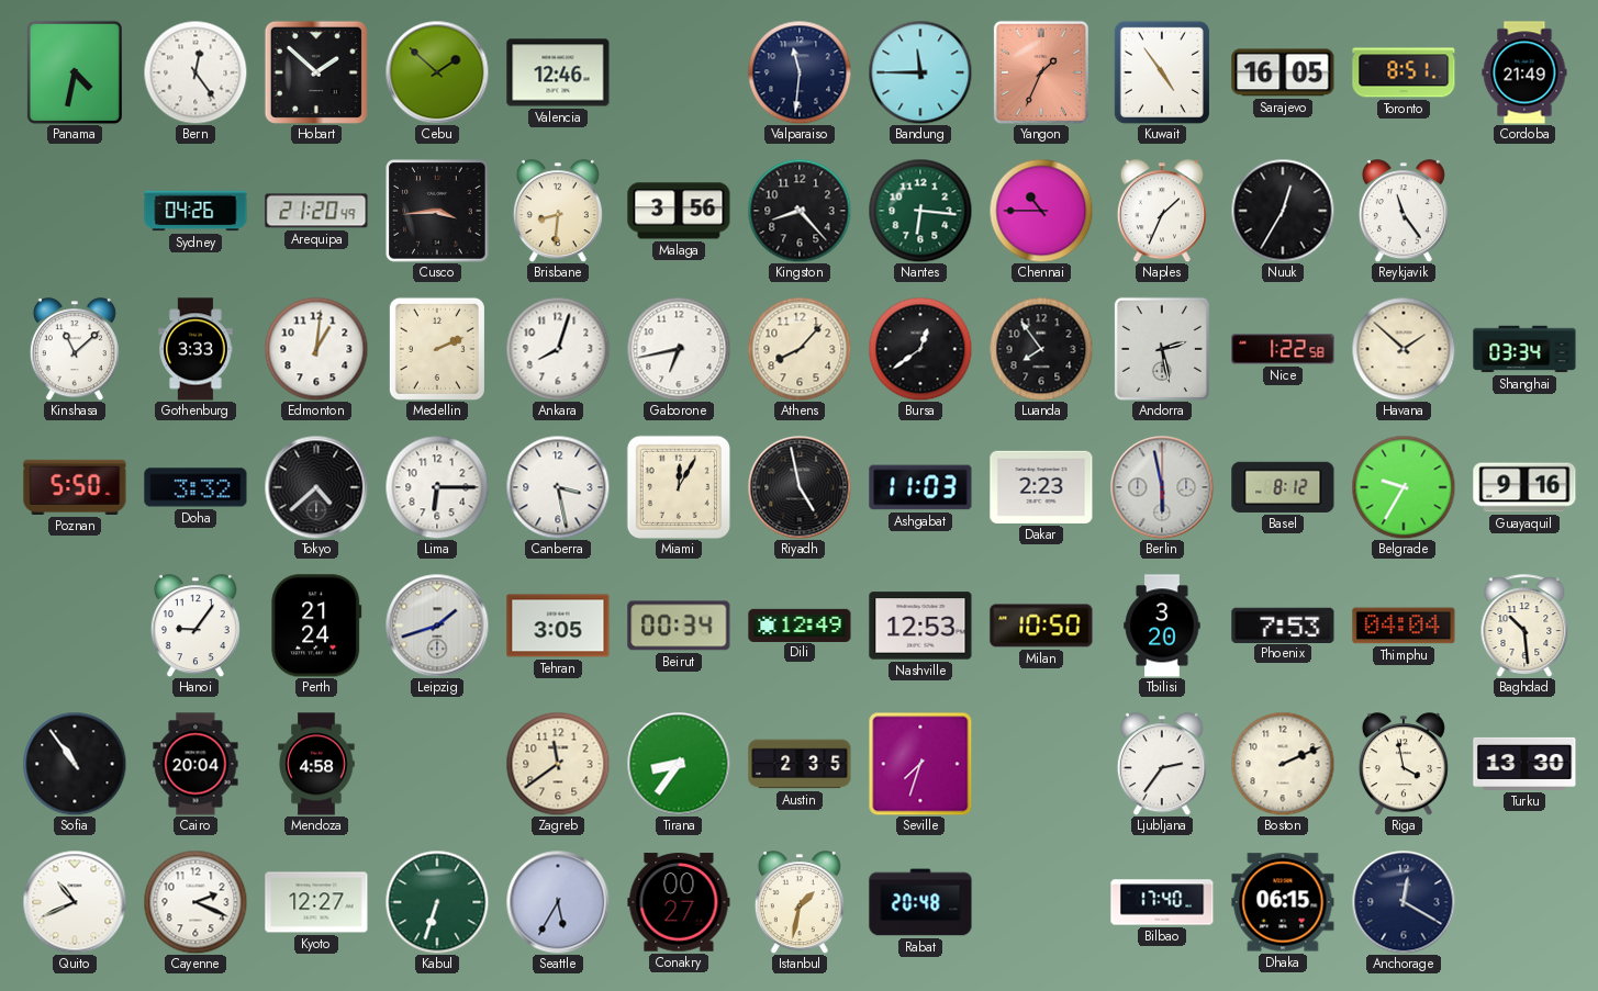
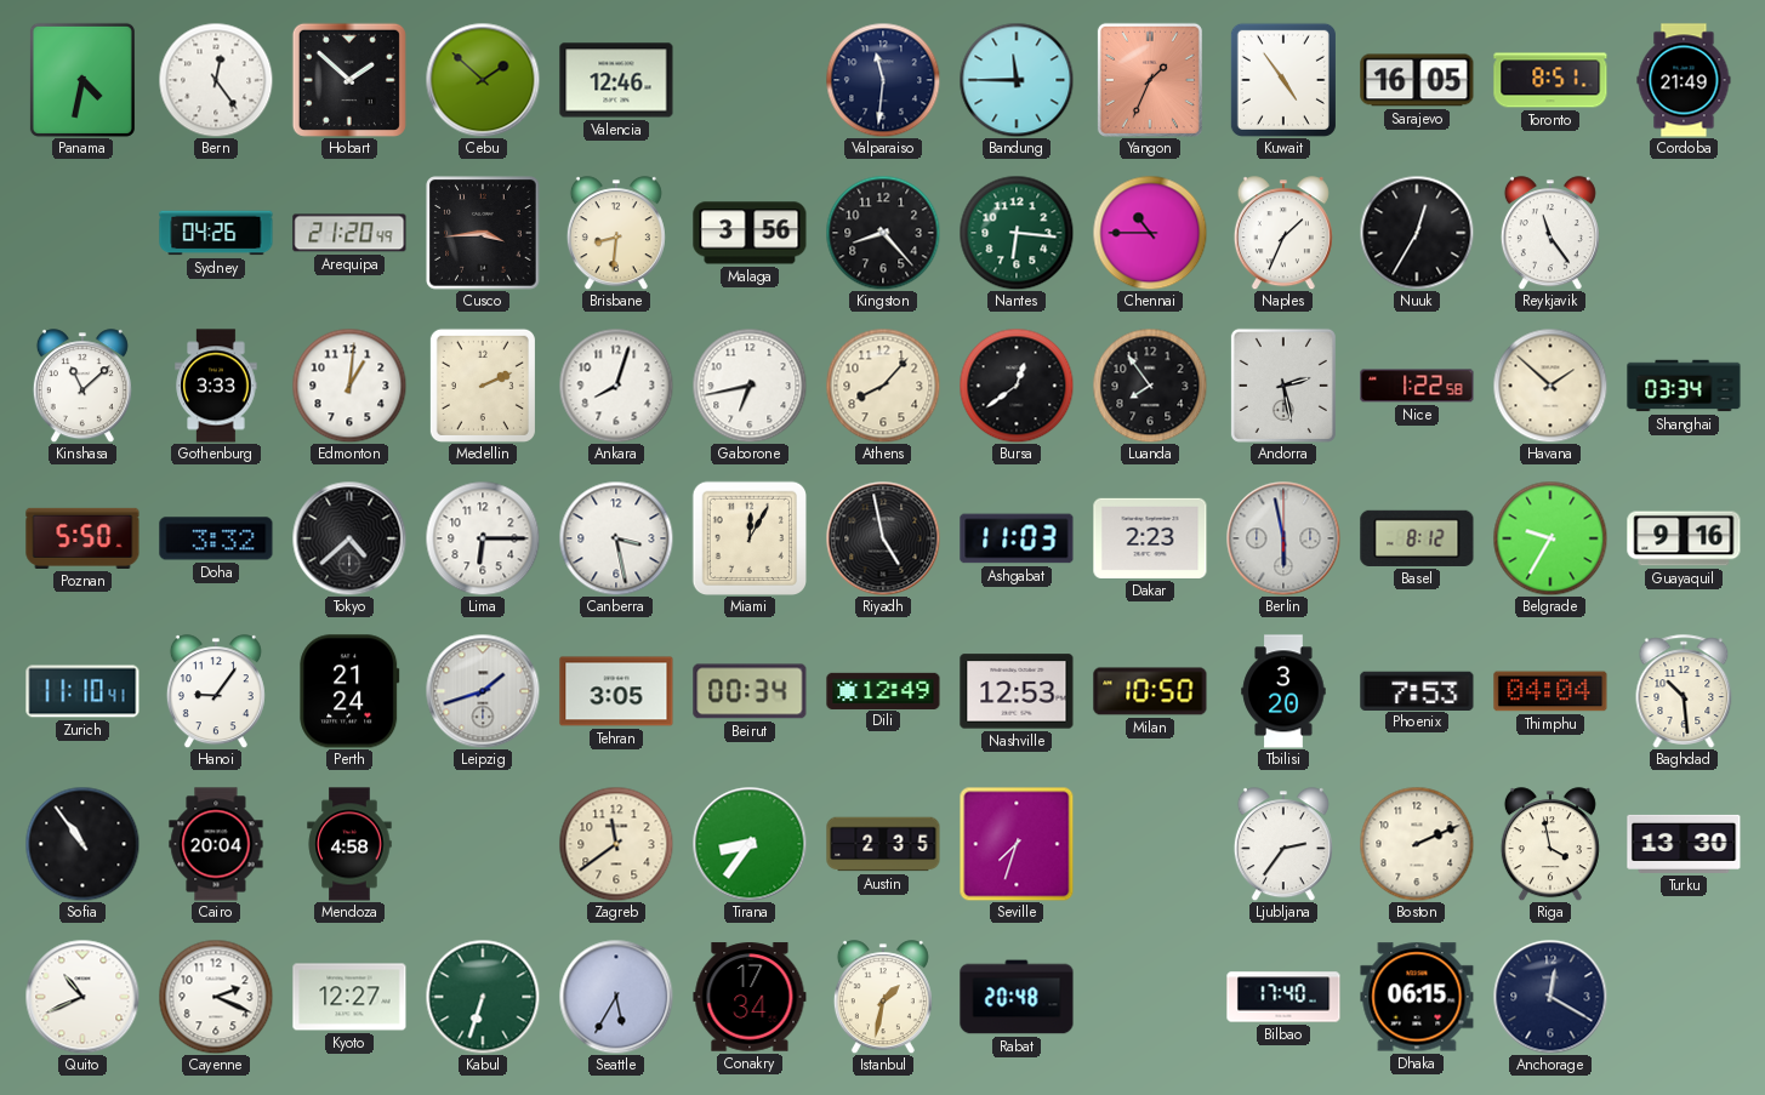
Zurich: none -> 11:10 (82, 691)
Conakry: 00:27 -> 17:34 (750, 997)
